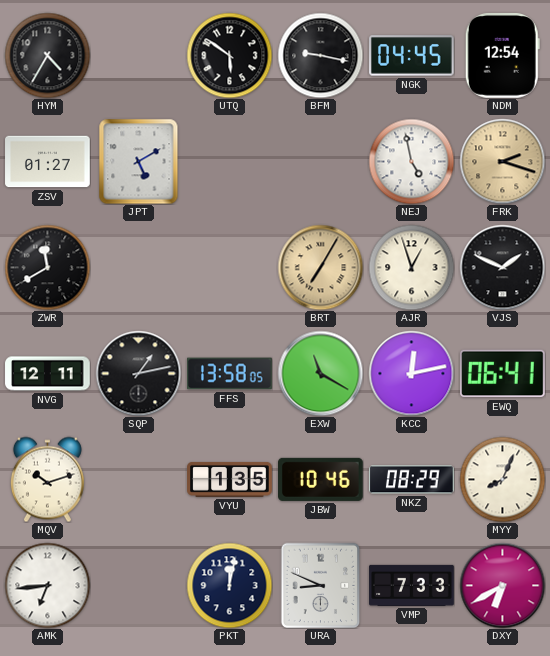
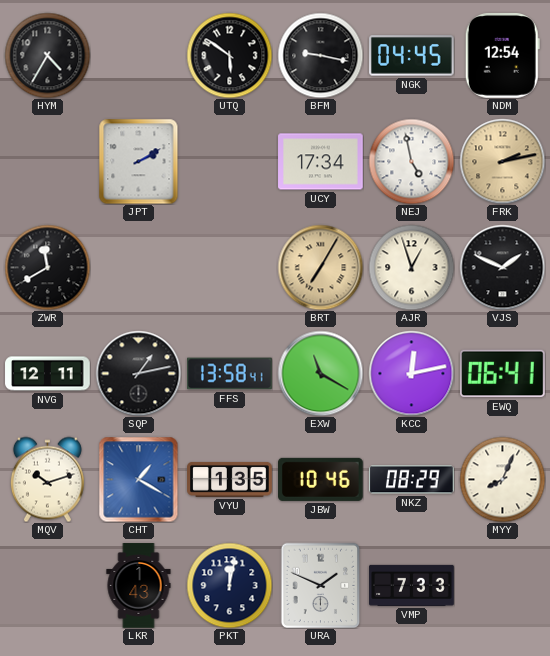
ZSV: 01:27 -> none (48, 162)
JPT: 5:10 -> 2:10 (139, 161)
UCY: none -> 17:34 (321, 162)
FRK: 2:18 -> 2:13 (502, 161)
FFS: 13:58:05 -> 13:58:41 (230, 374)
CHT: none -> 1:20 (139, 479)
AMK: 6:44 -> none (47, 585)
LKR: none -> 1:43 (139, 586)
URA: 8:49 -> 1:49 (321, 585)
DXY: 6:40 -> none (502, 585)
